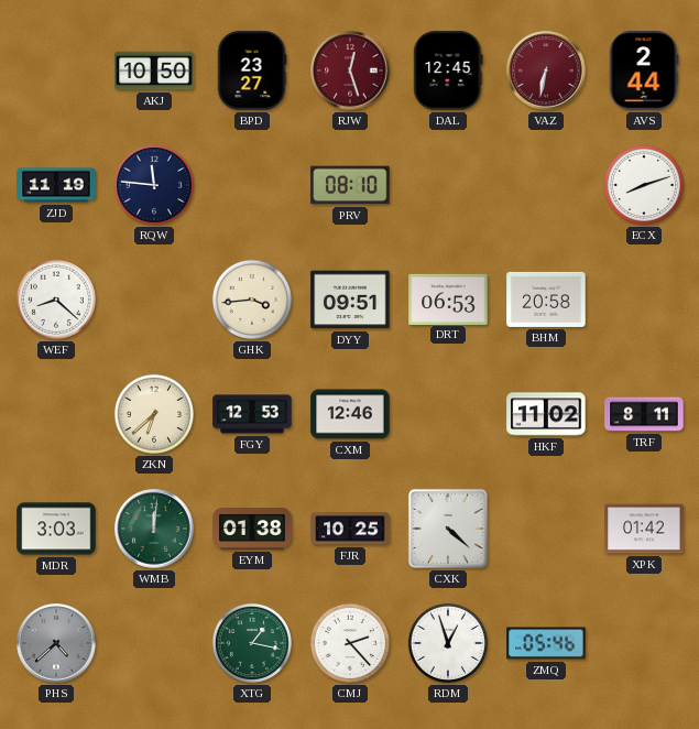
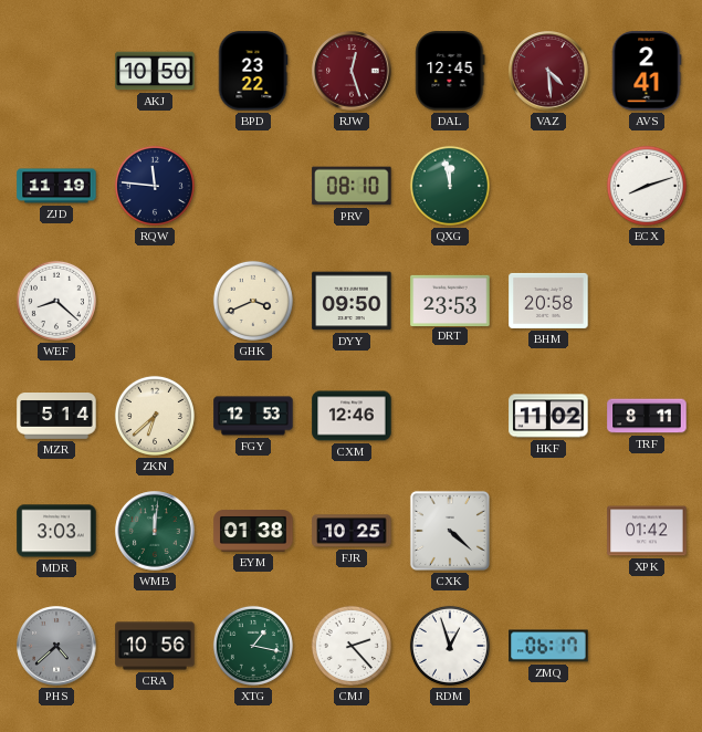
BPD: 23:27 -> 23:22 (253, 71)
VAZ: 6:32 -> 4:29 (548, 71)
AVS: 2:44 -> 2:41 (647, 71)
QXG: none -> 11:58 (450, 186)
GHK: 3:44 -> 3:41 (253, 301)
DYY: 09:51 -> 09:50 (352, 301)
DRT: 06:53 -> 23:53 (450, 300)
MZR: none -> 5:14 (56, 417)
CRA: none -> 10:56 (155, 646)
ZMQ: 05:46 -> 06:17 (548, 646)
